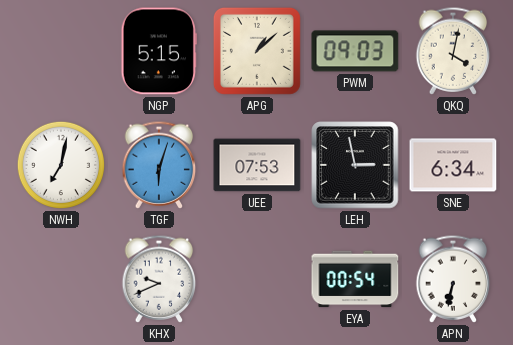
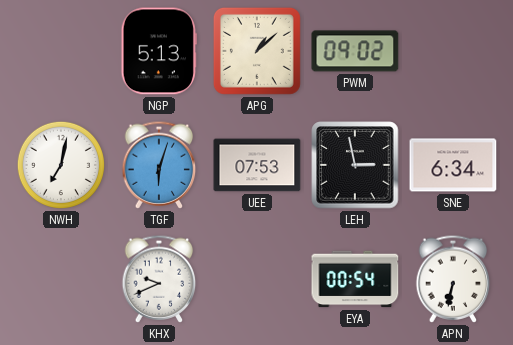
NGP: 5:15 -> 5:13 (159, 51)
PWM: 09:03 -> 09:02 (355, 51)
QKQ: 4:02 -> none (453, 51)
